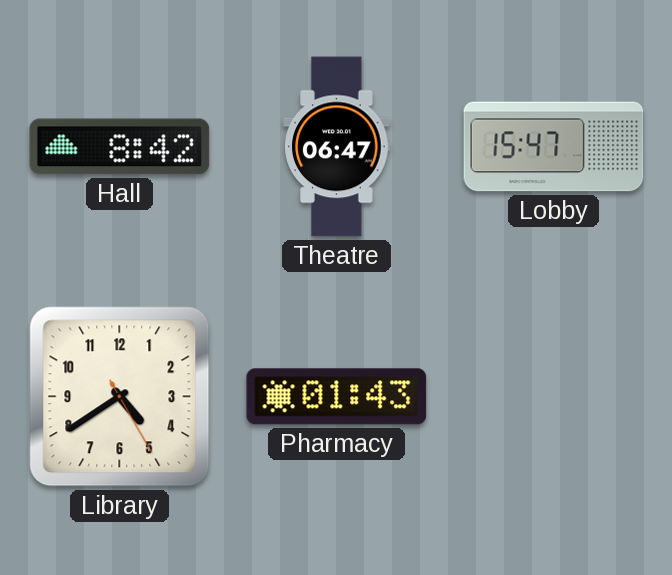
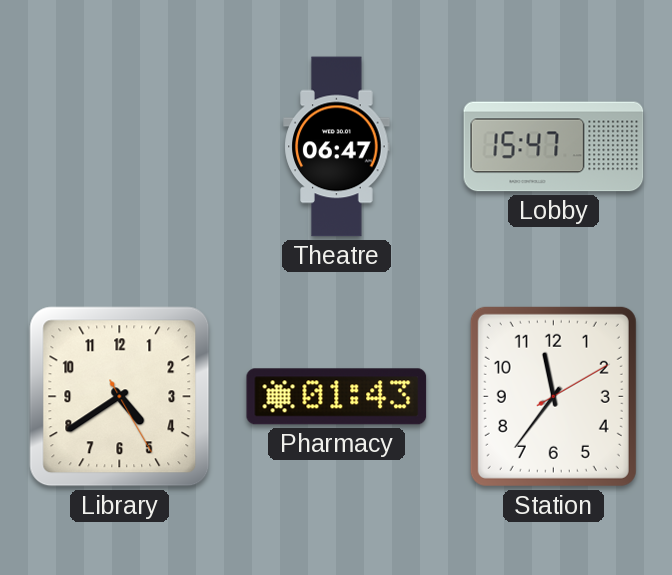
Hall: 8:42 -> none (120, 147)
Station: none -> 11:36 (553, 396)
